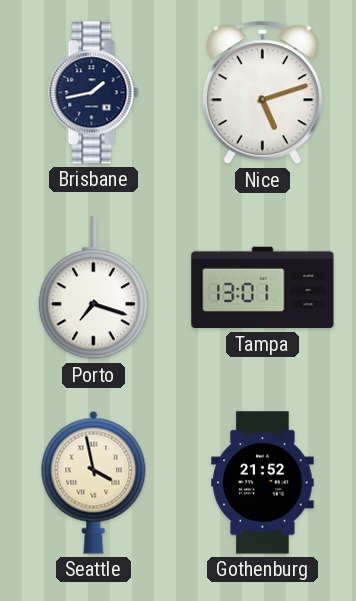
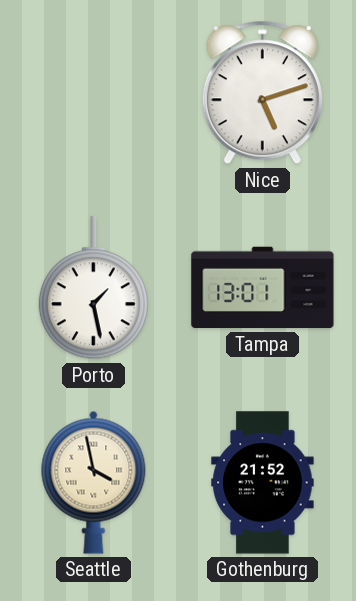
Brisbane: 1:43 -> none (94, 93)
Porto: 7:18 -> 1:28 (93, 288)
